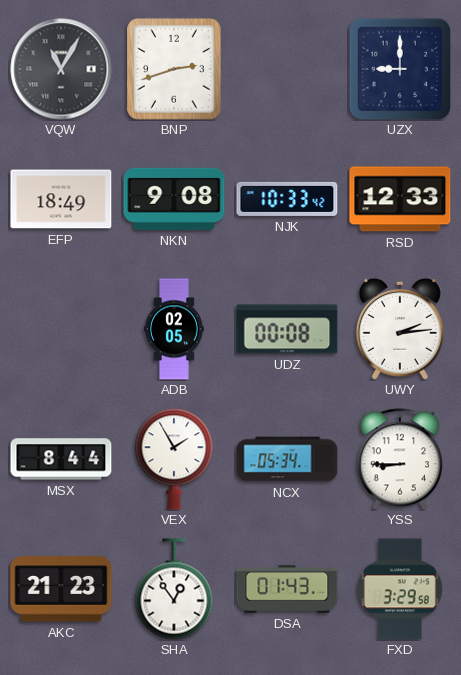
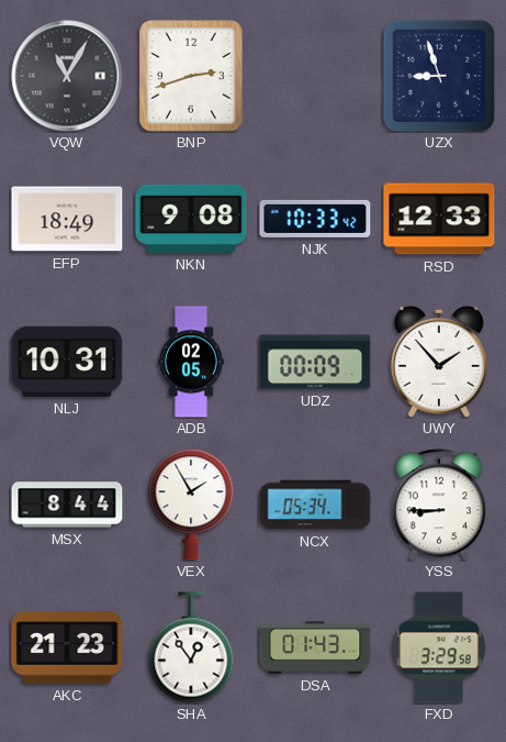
UZX: 9:00 -> 8:57 (439, 76)
NLJ: none -> 10:31 (67, 362)
UDZ: 00:08 -> 00:09 (315, 362)
UWY: 2:14 -> 1:53 (439, 362)
